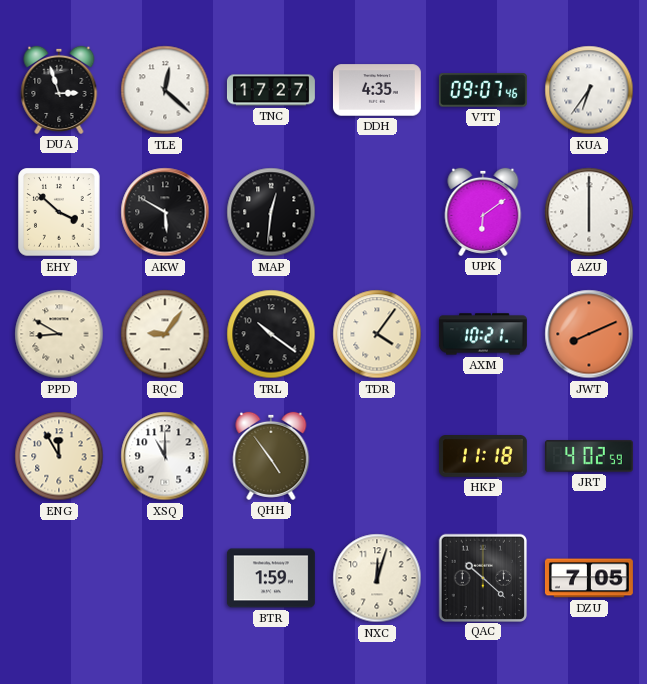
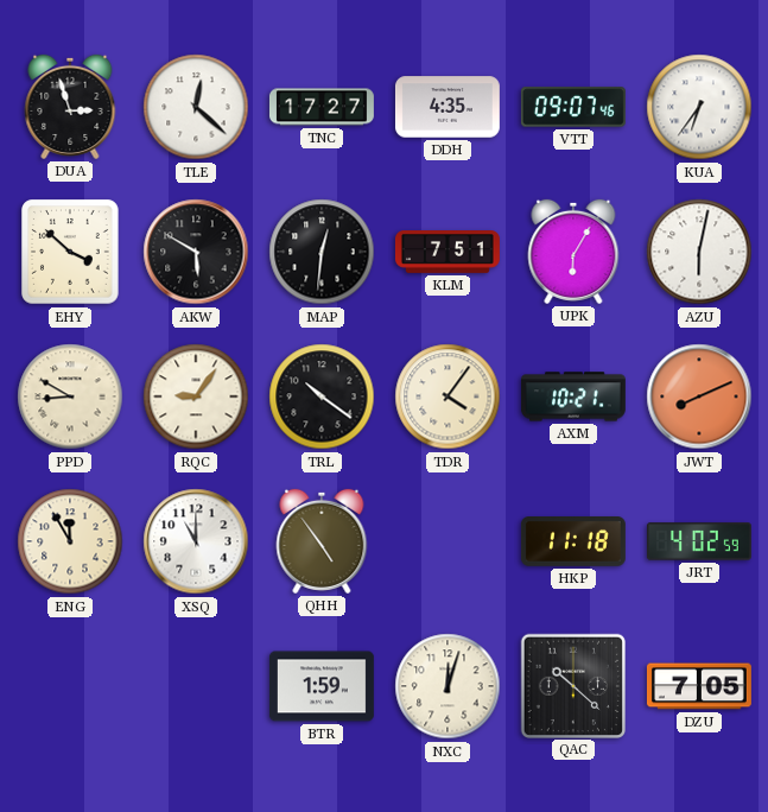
KLM: none -> 7:51 (448, 253)
UPK: 6:09 -> 6:05 (573, 252)
AZU: 6:00 -> 6:02 (699, 252)
